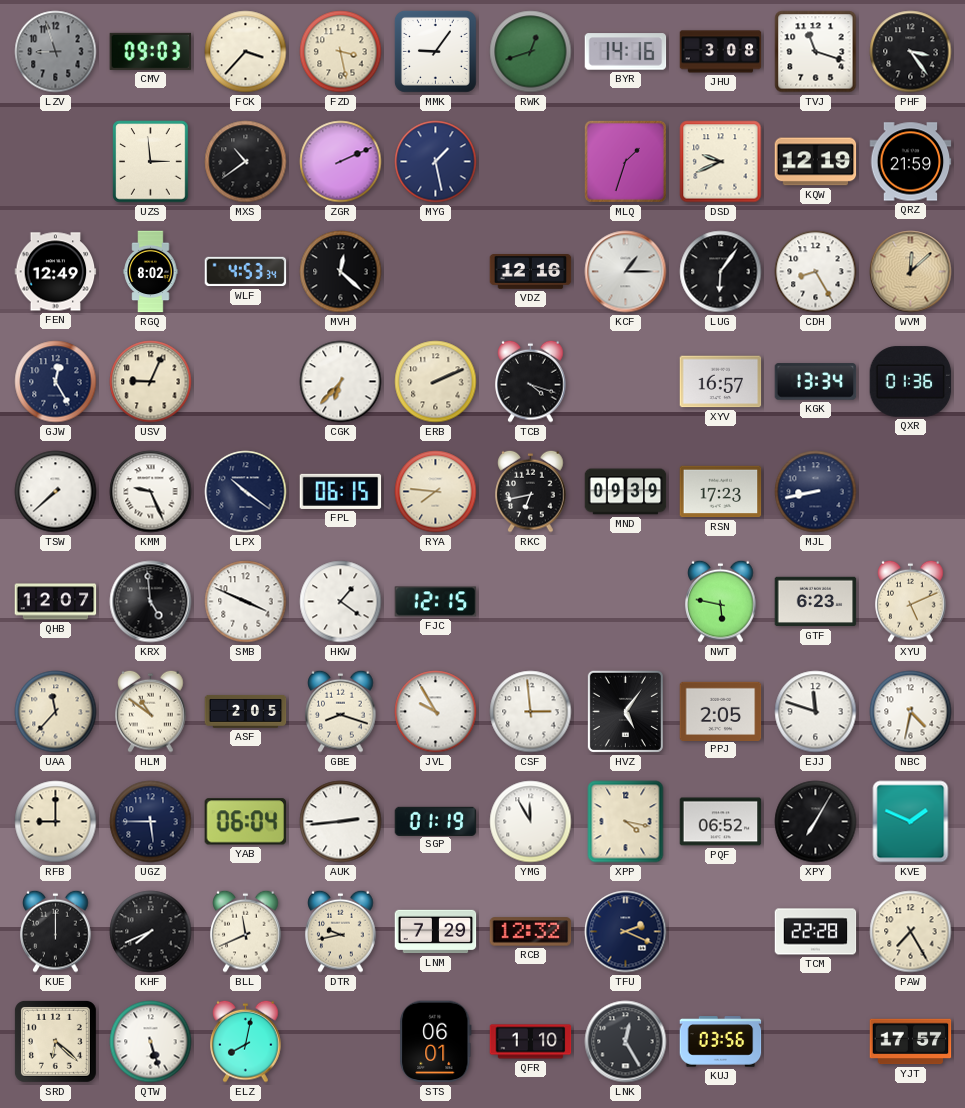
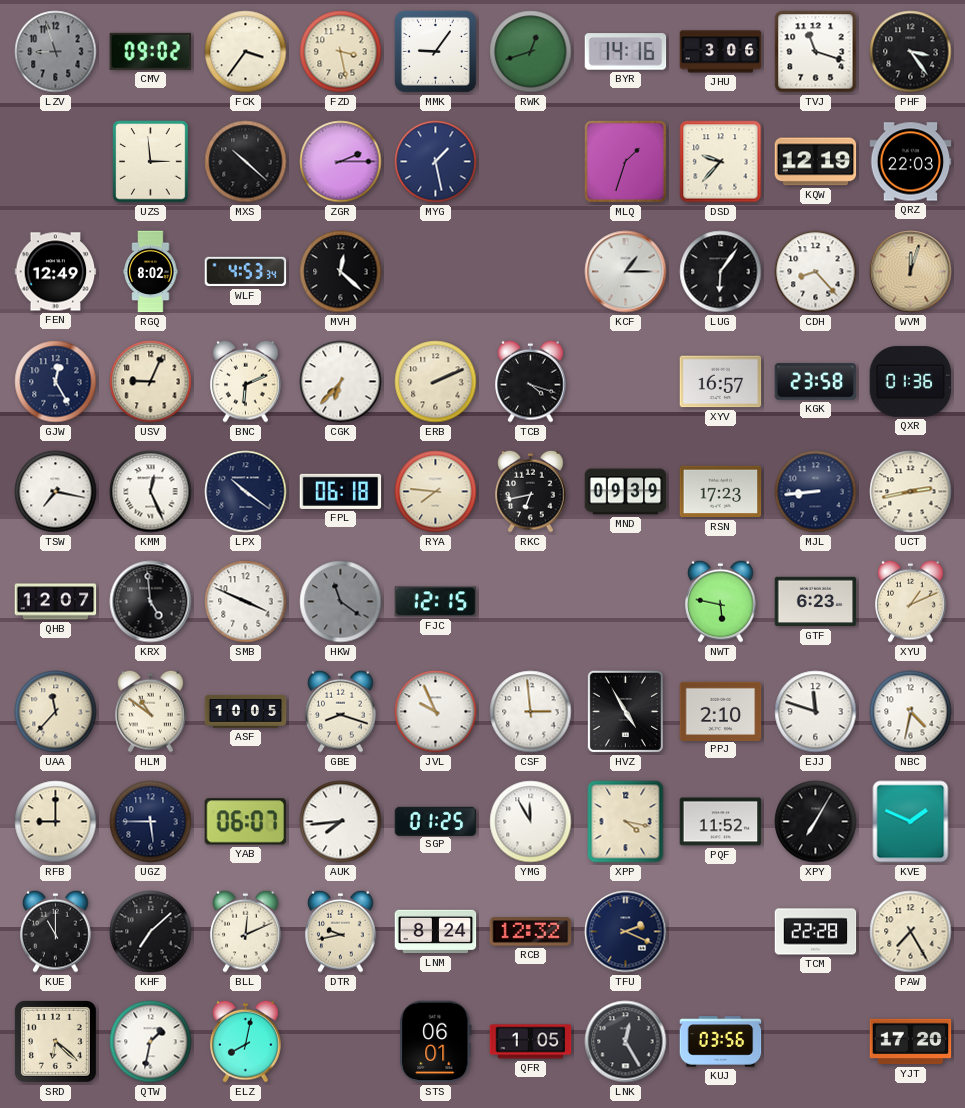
CMV: 09:03 -> 09:02 (151, 51)
FCK: 3:37 -> 3:36 (246, 52)
JHU: 3:08 -> 3:06 (721, 52)
MXS: 10:39 -> 10:22 (246, 162)
ZGR: 2:11 -> 2:15 (341, 162)
DSD: 9:41 -> 9:37 (721, 162)
QRZ: 21:59 -> 22:03 (911, 162)
VDZ: 12:16 -> none (531, 272)
CDH: 8:25 -> 8:23 (816, 272)
WVM: 12:08 -> 12:03 (911, 272)
BNC: none -> 6:11 (246, 381)
KGK: 13:34 -> 23:58 (816, 382)
TSW: 7:38 -> 7:17 (56, 492)
KMM: 9:26 -> 12:26 (151, 492)
FPL: 06:15 -> 06:18 (341, 491)
MJL: 8:43 -> 8:44 (816, 492)
UCT: none -> 2:43 (911, 492)
HKW: 1:21 -> 11:21 (341, 602)
HKW dial: white -> grey (341, 602)
XYU: 5:11 -> 1:11 (911, 601)
ASF: 2:05 -> 10:05 (246, 711)
JVL: 9:55 -> 9:56 (436, 712)
HVZ: 5:06 -> 4:55 (625, 711)
PPJ: 2:05 -> 2:10 (721, 711)
YAB: 06:04 -> 06:07 (246, 822)
AUK: 2:44 -> 7:44 (341, 822)
SGP: 01:19 -> 01:25 (436, 821)
PQF: 06:52 -> 11:52 (721, 822)
KUE: 12:00 -> 11:00 (56, 931)
KHF: 7:41 -> 7:08 (151, 932)
BLL: 11:41 -> 12:11 (246, 931)
LNM: 7:29 -> 8:24 (436, 932)
QTW: 5:27 -> 1:32 (151, 1042)
QFR: 1:10 -> 1:05 (531, 1042)
YJT: 17:57 -> 17:20 (911, 1042)
